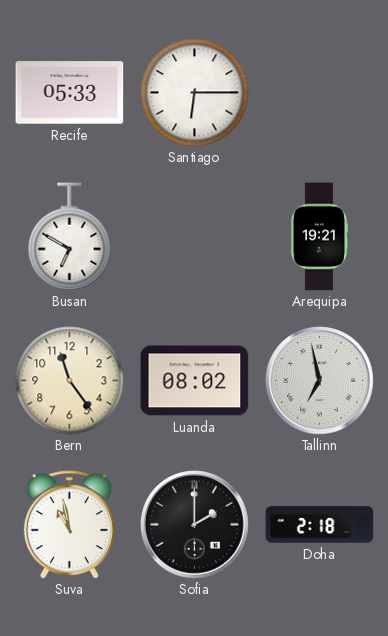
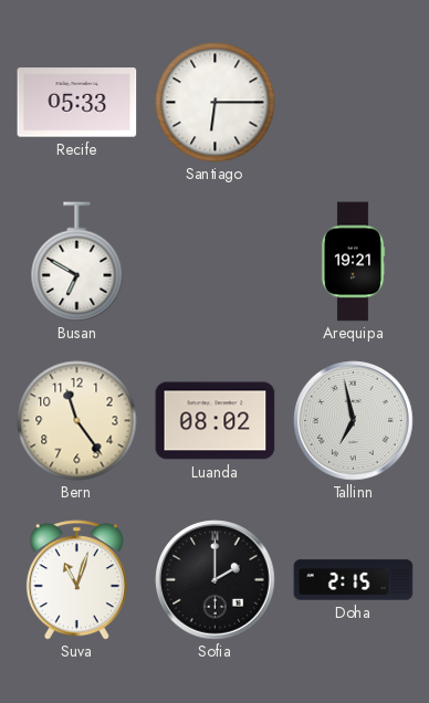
Suva: 10:58 -> 11:03 (76, 580)
Doha: 2:18 -> 2:15 (354, 580)
